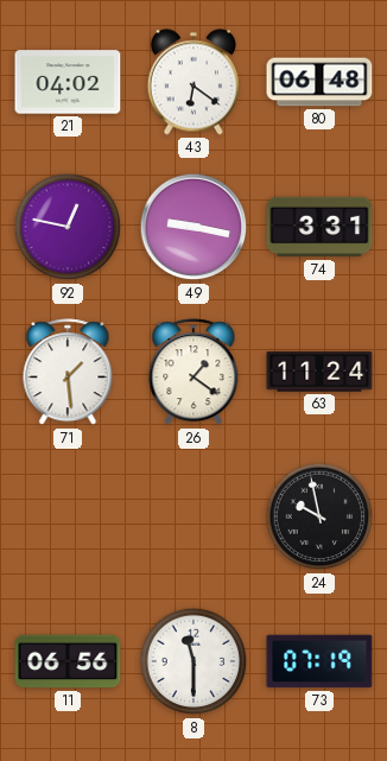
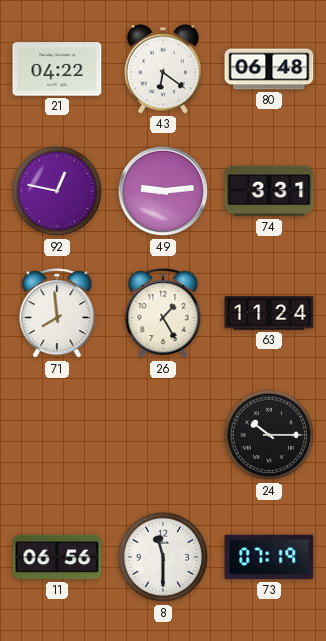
21: 04:02 -> 04:22 (57, 69)
49: 9:17 -> 9:14 (163, 191)
71: 1:29 -> 7:59 (57, 314)
26: 1:21 -> 1:25 (163, 314)
24: 9:58 -> 10:15 (269, 435)
